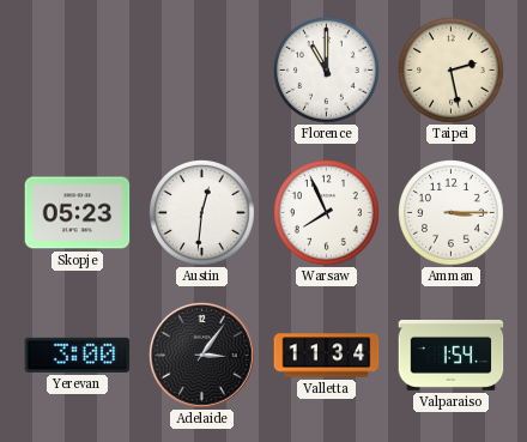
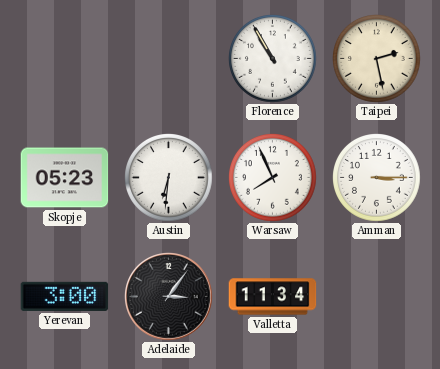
Florence: 11:00 -> 10:55 (273, 59)
Austin: 12:31 -> 6:31 (169, 178)
Valparaiso: 1:54 -> none (452, 355)
